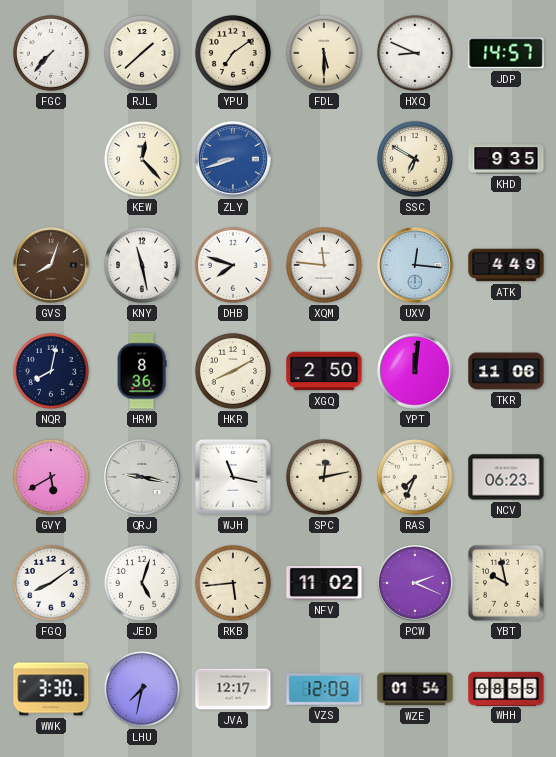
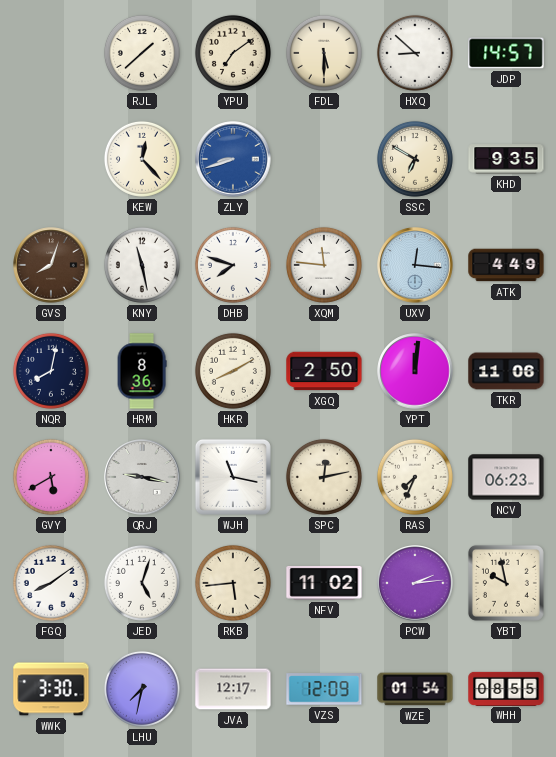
FGC: 7:37 -> none (51, 53)
HXQ: 8:49 -> 8:52 (415, 53)
PCW: 2:19 -> 2:14 (415, 583)
